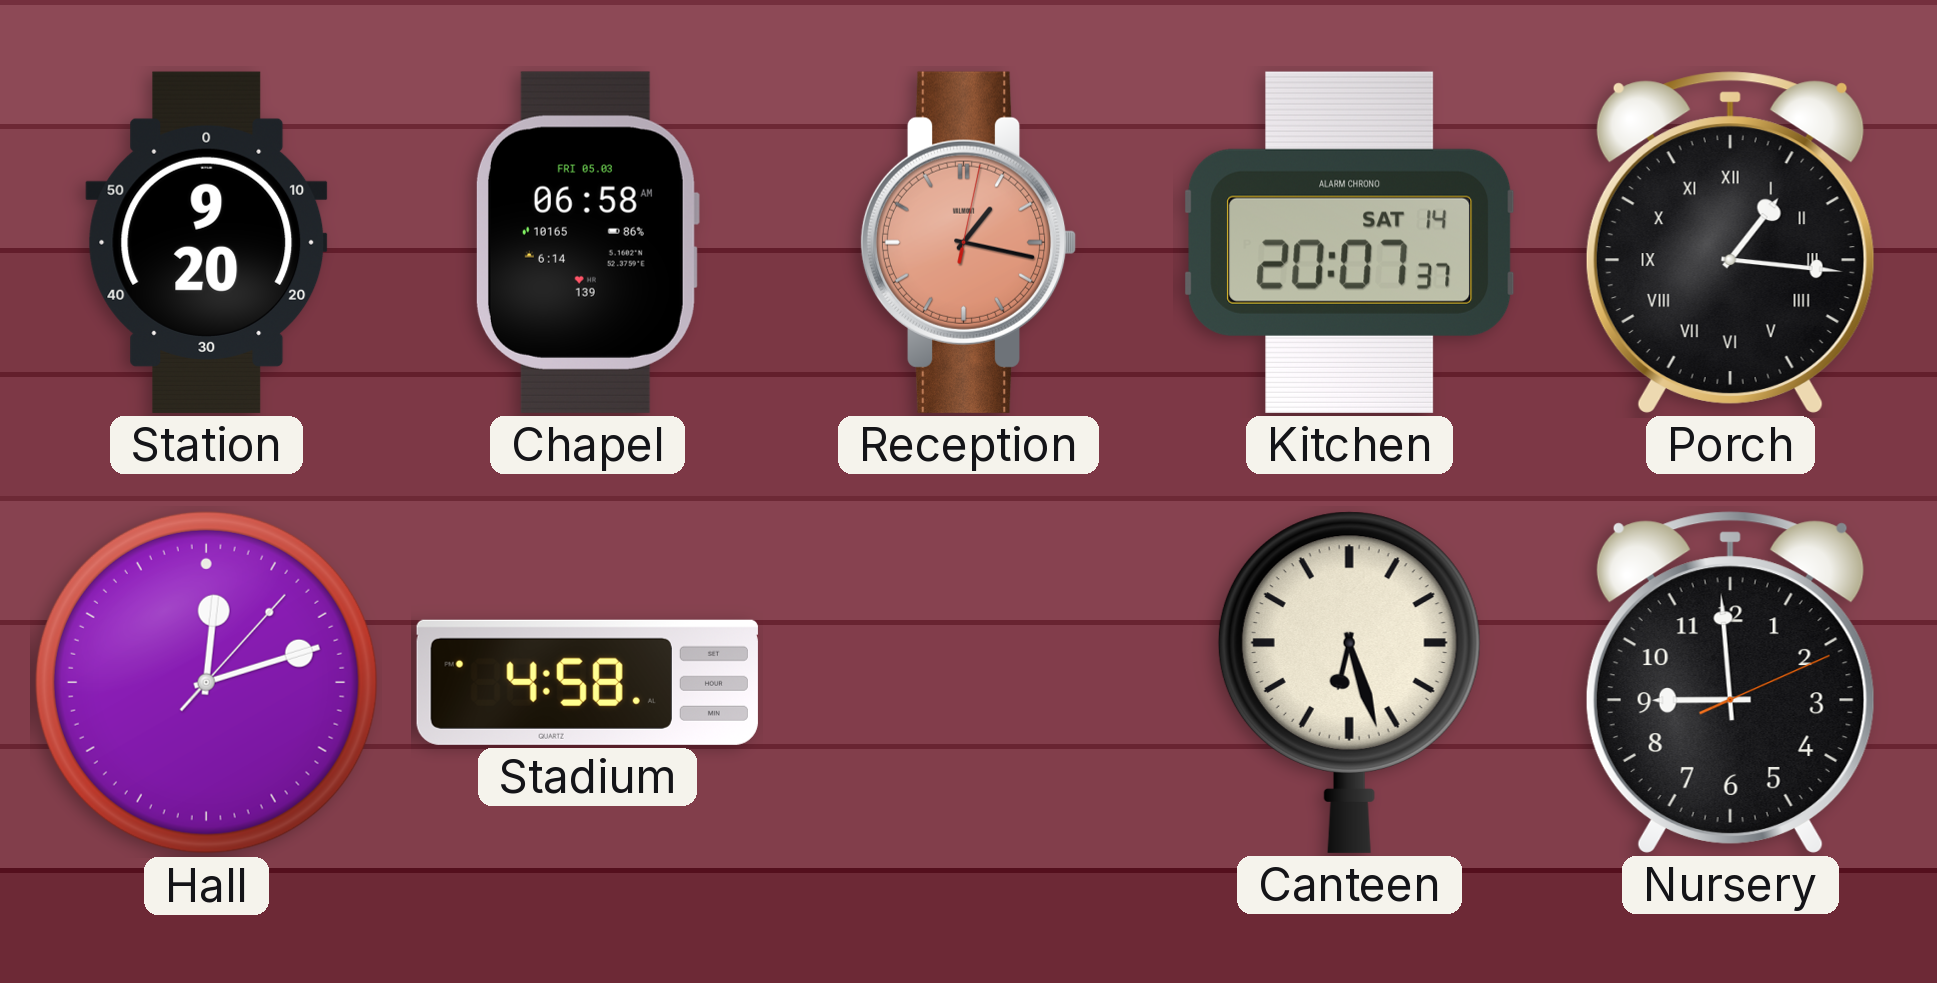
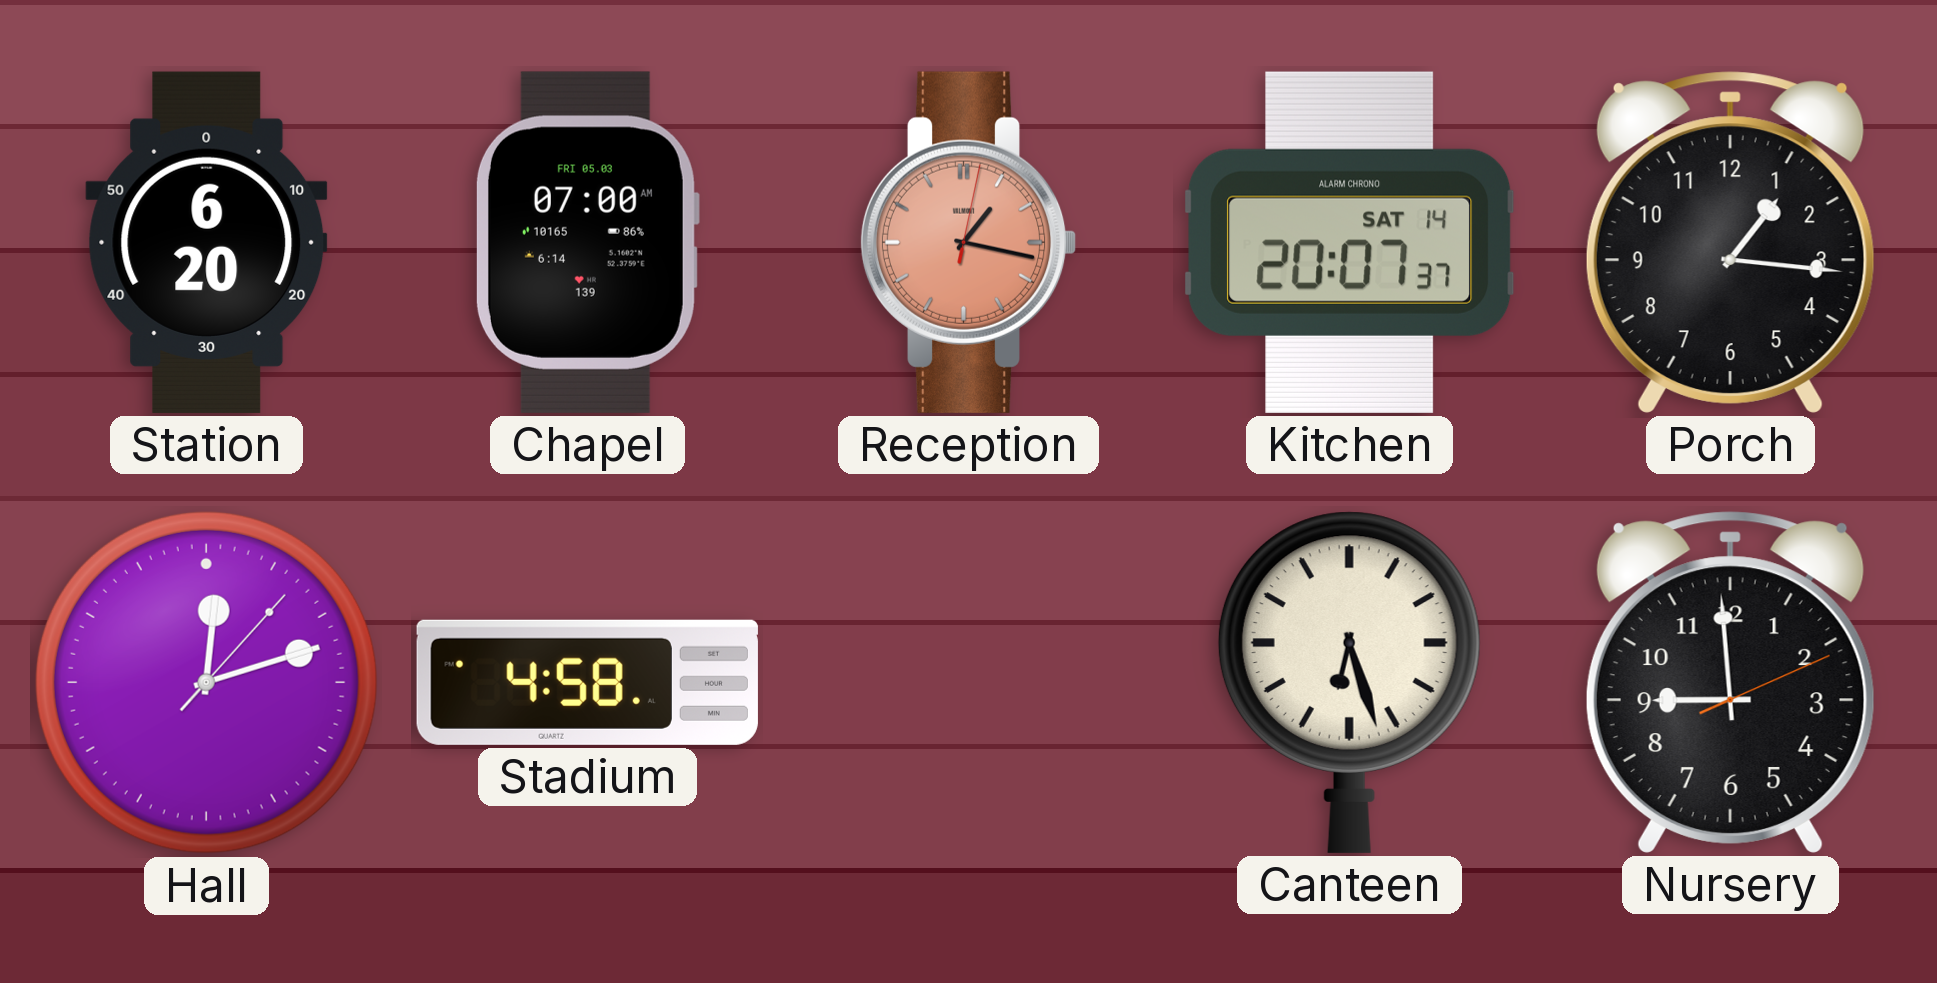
Station: 9:20 -> 6:20 (207, 242)
Chapel: 06:58 -> 07:00 (587, 242)
Porch numerals: Roman -> Arabic (1730, 242)
